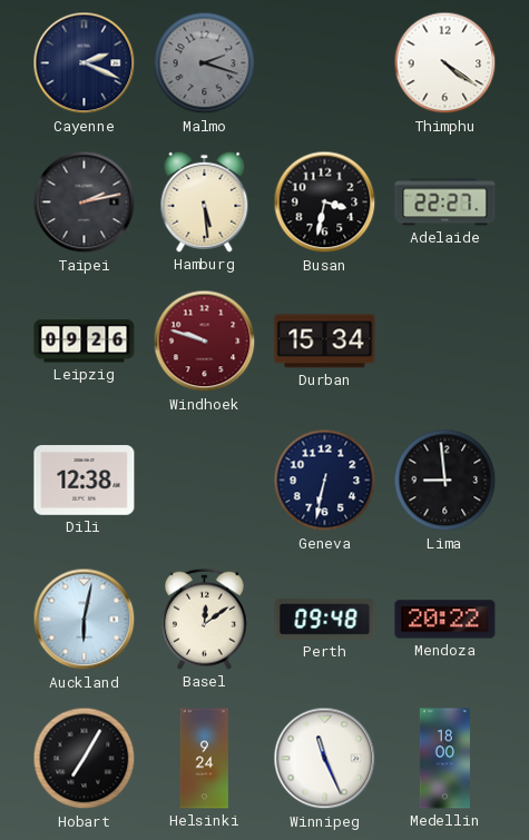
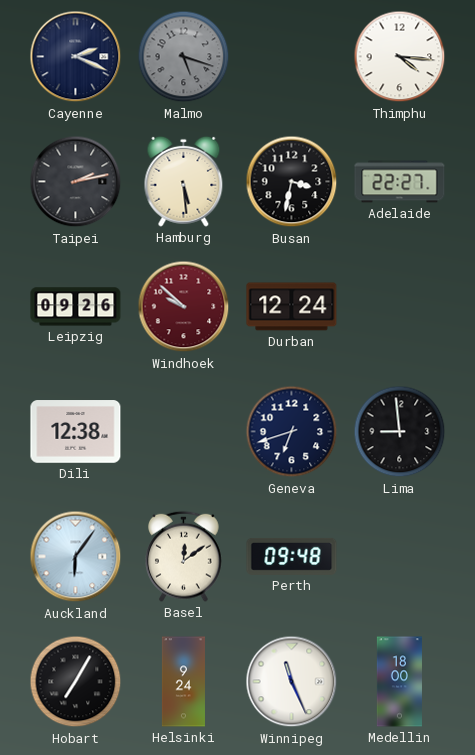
Malmo: 2:18 -> 5:18 (184, 57)
Thimphu: 4:21 -> 4:16 (400, 57)
Windhoek: 9:48 -> 9:52 (184, 307)
Durban: 15:34 -> 12:24 (292, 307)
Geneva: 6:32 -> 6:42 (292, 432)
Auckland: 6:02 -> 6:06 (76, 557)
Mendoza: 20:22 -> none (445, 620)
